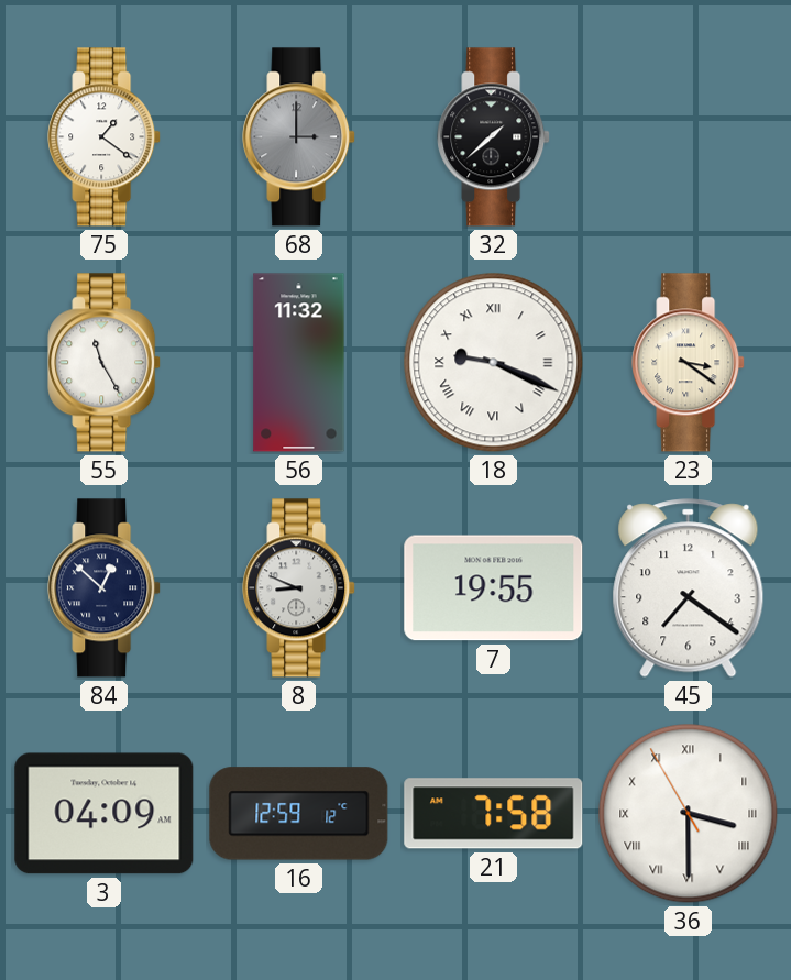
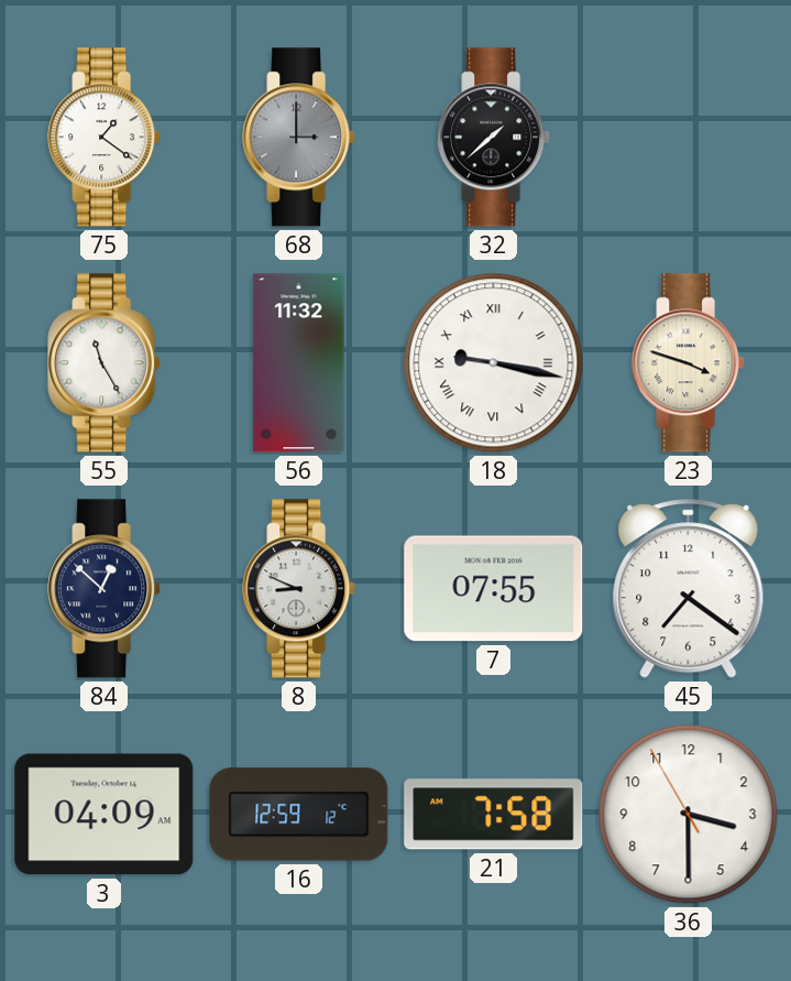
18: 9:19 -> 9:17 (494, 363)
23: 3:21 -> 3:48 (689, 363)
7: 19:55 -> 07:55 (494, 589)
36 numerals: Roman -> Arabic (689, 815)
